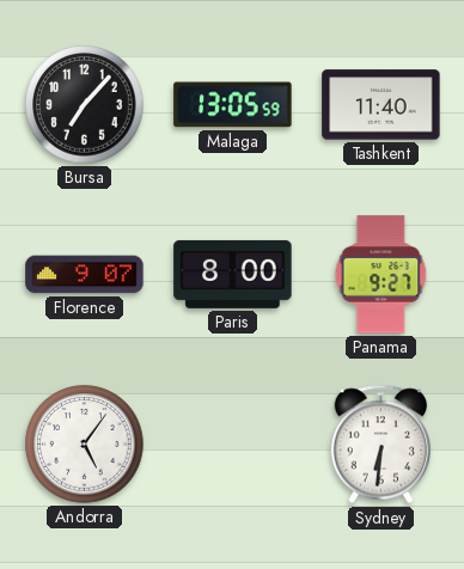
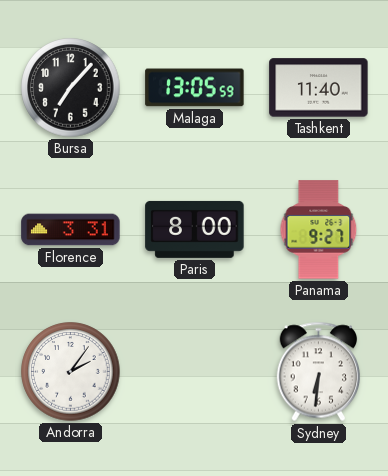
Florence: 9:07 -> 3:31 (71, 230)
Andorra: 5:06 -> 2:06 (71, 372)
